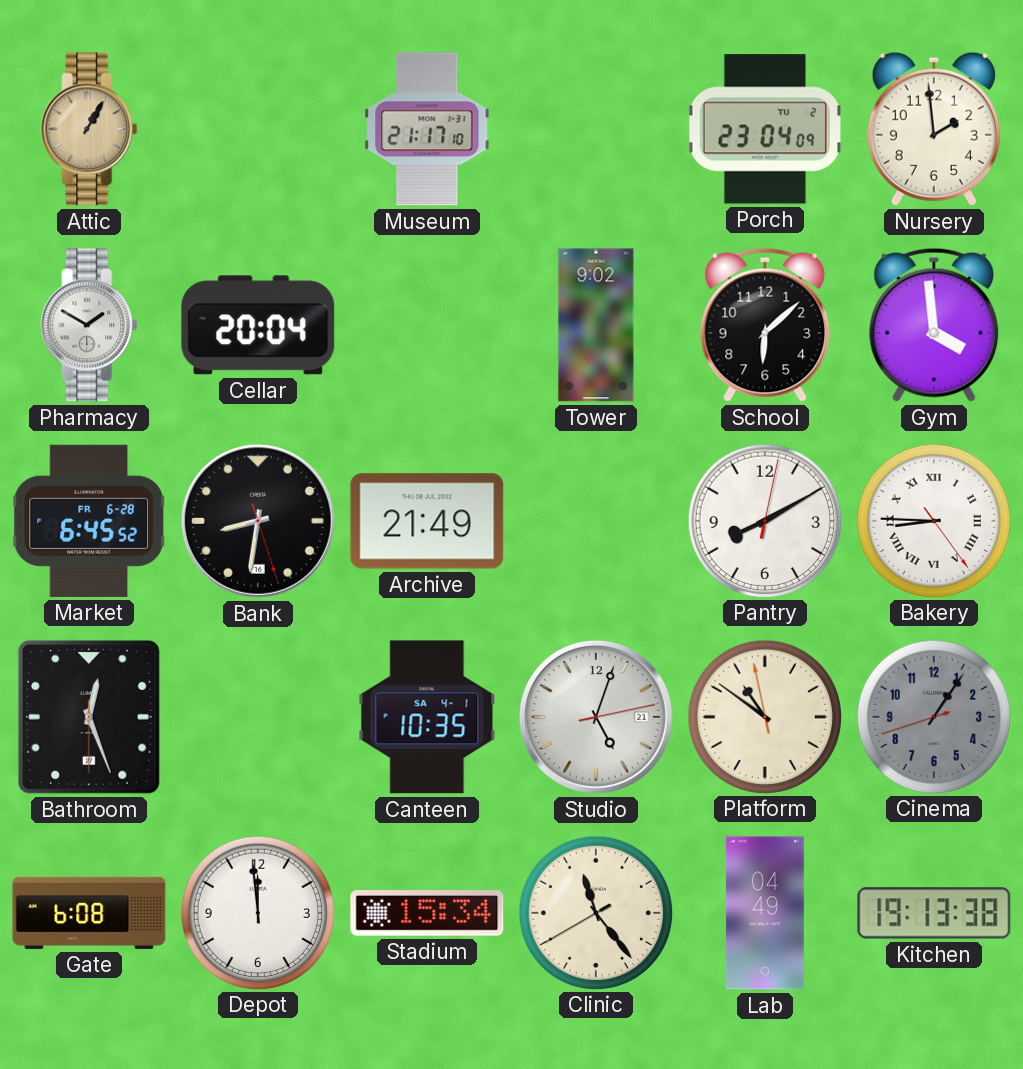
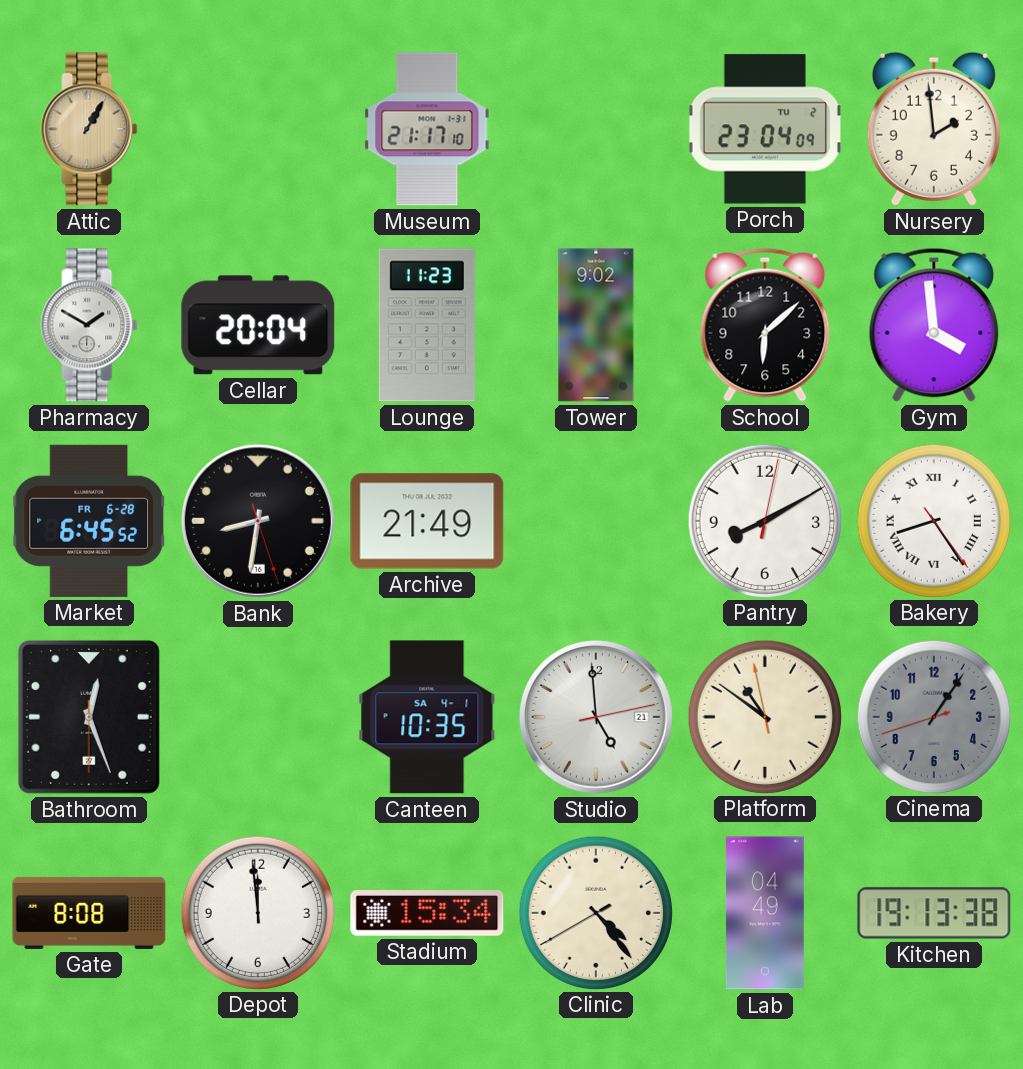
Lounge: none -> 11:23 (427, 325)
Bakery: 8:45 -> 8:24 (933, 520)
Studio: 5:03 -> 4:59 (596, 717)
Gate: 6:08 -> 8:08 (89, 913)
Clinic: 11:23 -> 4:23 (595, 912)
